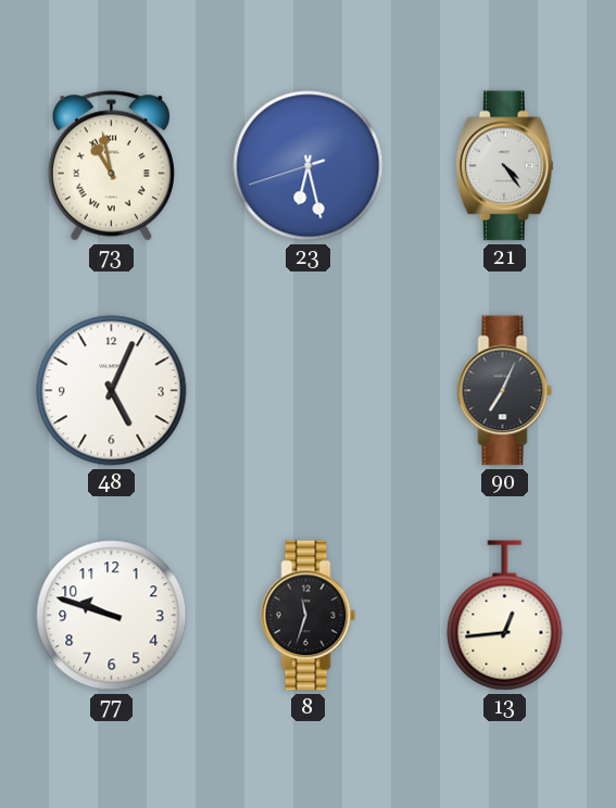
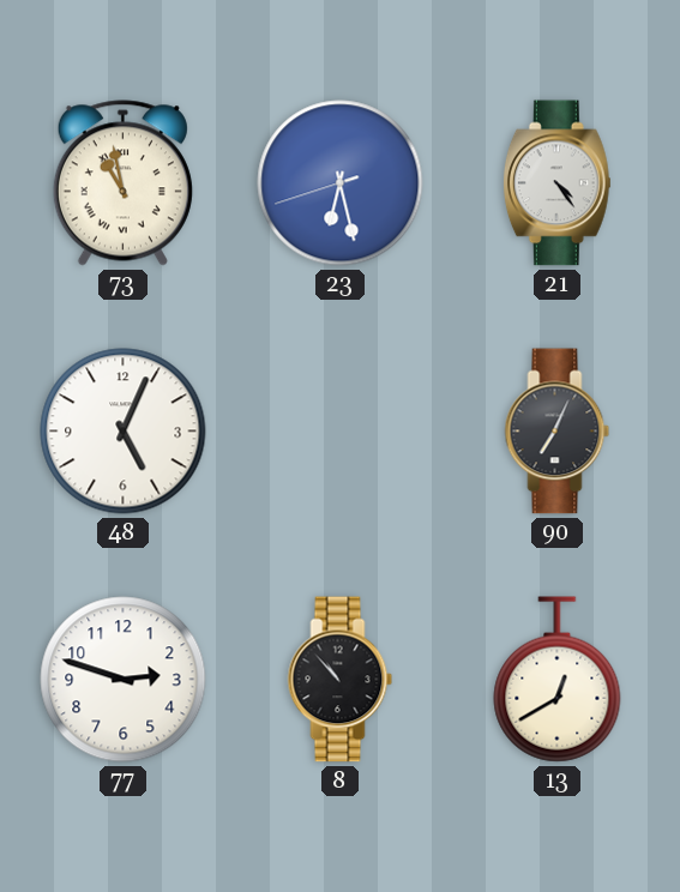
77: 9:48 -> 2:48 (124, 680)
8: 11:33 -> 10:53 (341, 680)
13: 12:44 -> 12:40 (558, 680)
